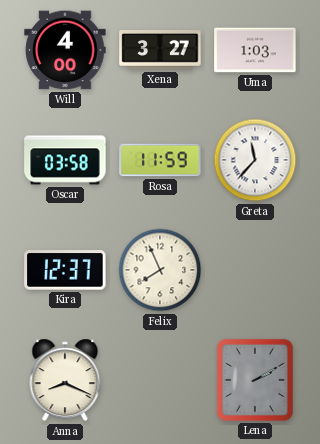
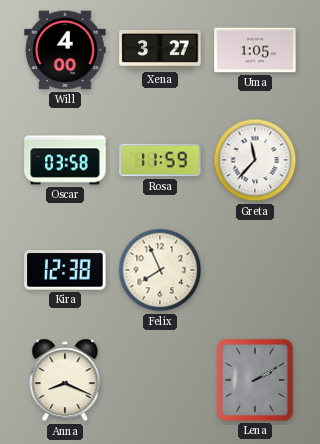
Uma: 1:03 -> 1:05 (255, 50)
Kira: 12:37 -> 12:38 (65, 270)
